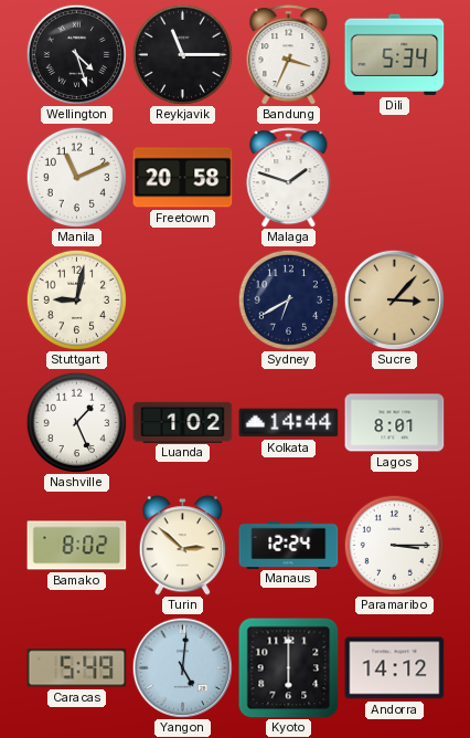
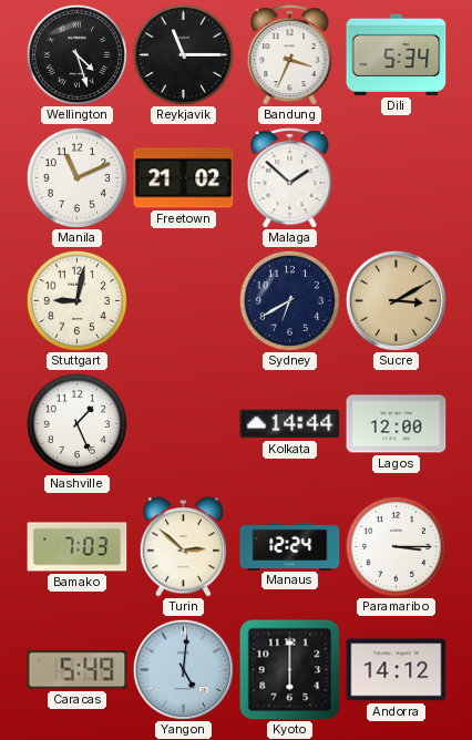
Freetown: 20:58 -> 21:02 (184, 178)
Malaga: 1:48 -> 1:52 (290, 178)
Sucre: 3:07 -> 3:10 (396, 300)
Luanda: 1:02 -> none (183, 422)
Lagos: 8:01 -> 12:00 (397, 424)
Bamako: 8:02 -> 7:03 (78, 547)
